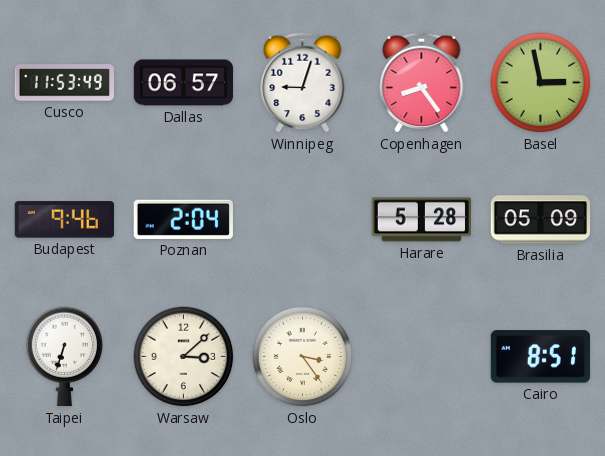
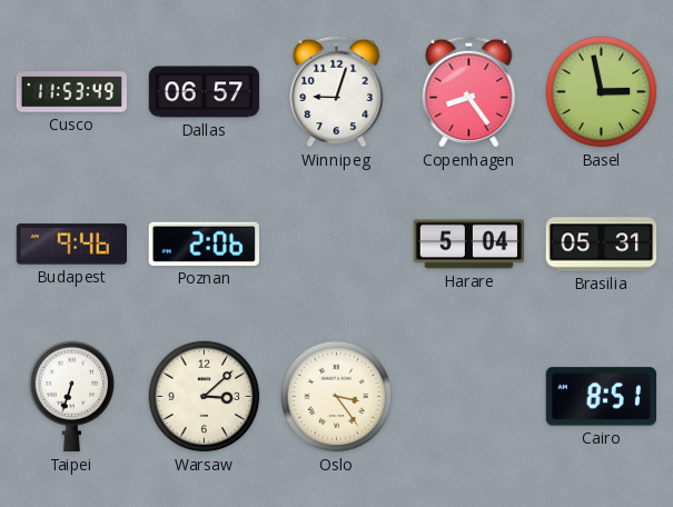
Poznan: 2:04 -> 2:06 (204, 243)
Harare: 5:28 -> 5:04 (468, 245)
Brasilia: 05:09 -> 05:31 (602, 245)
